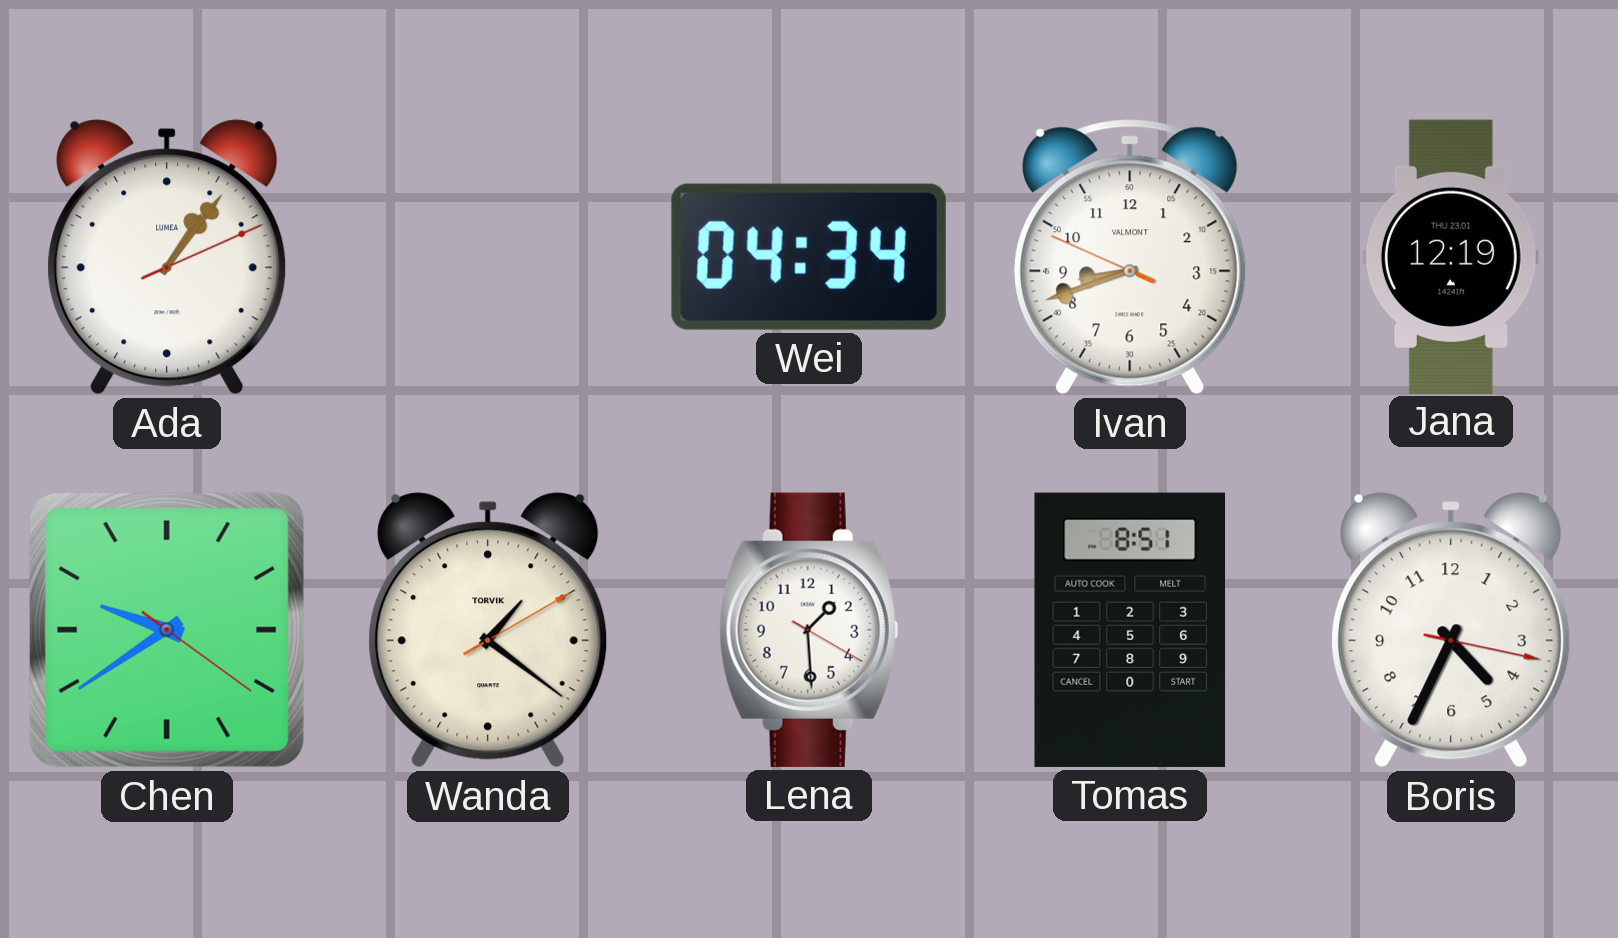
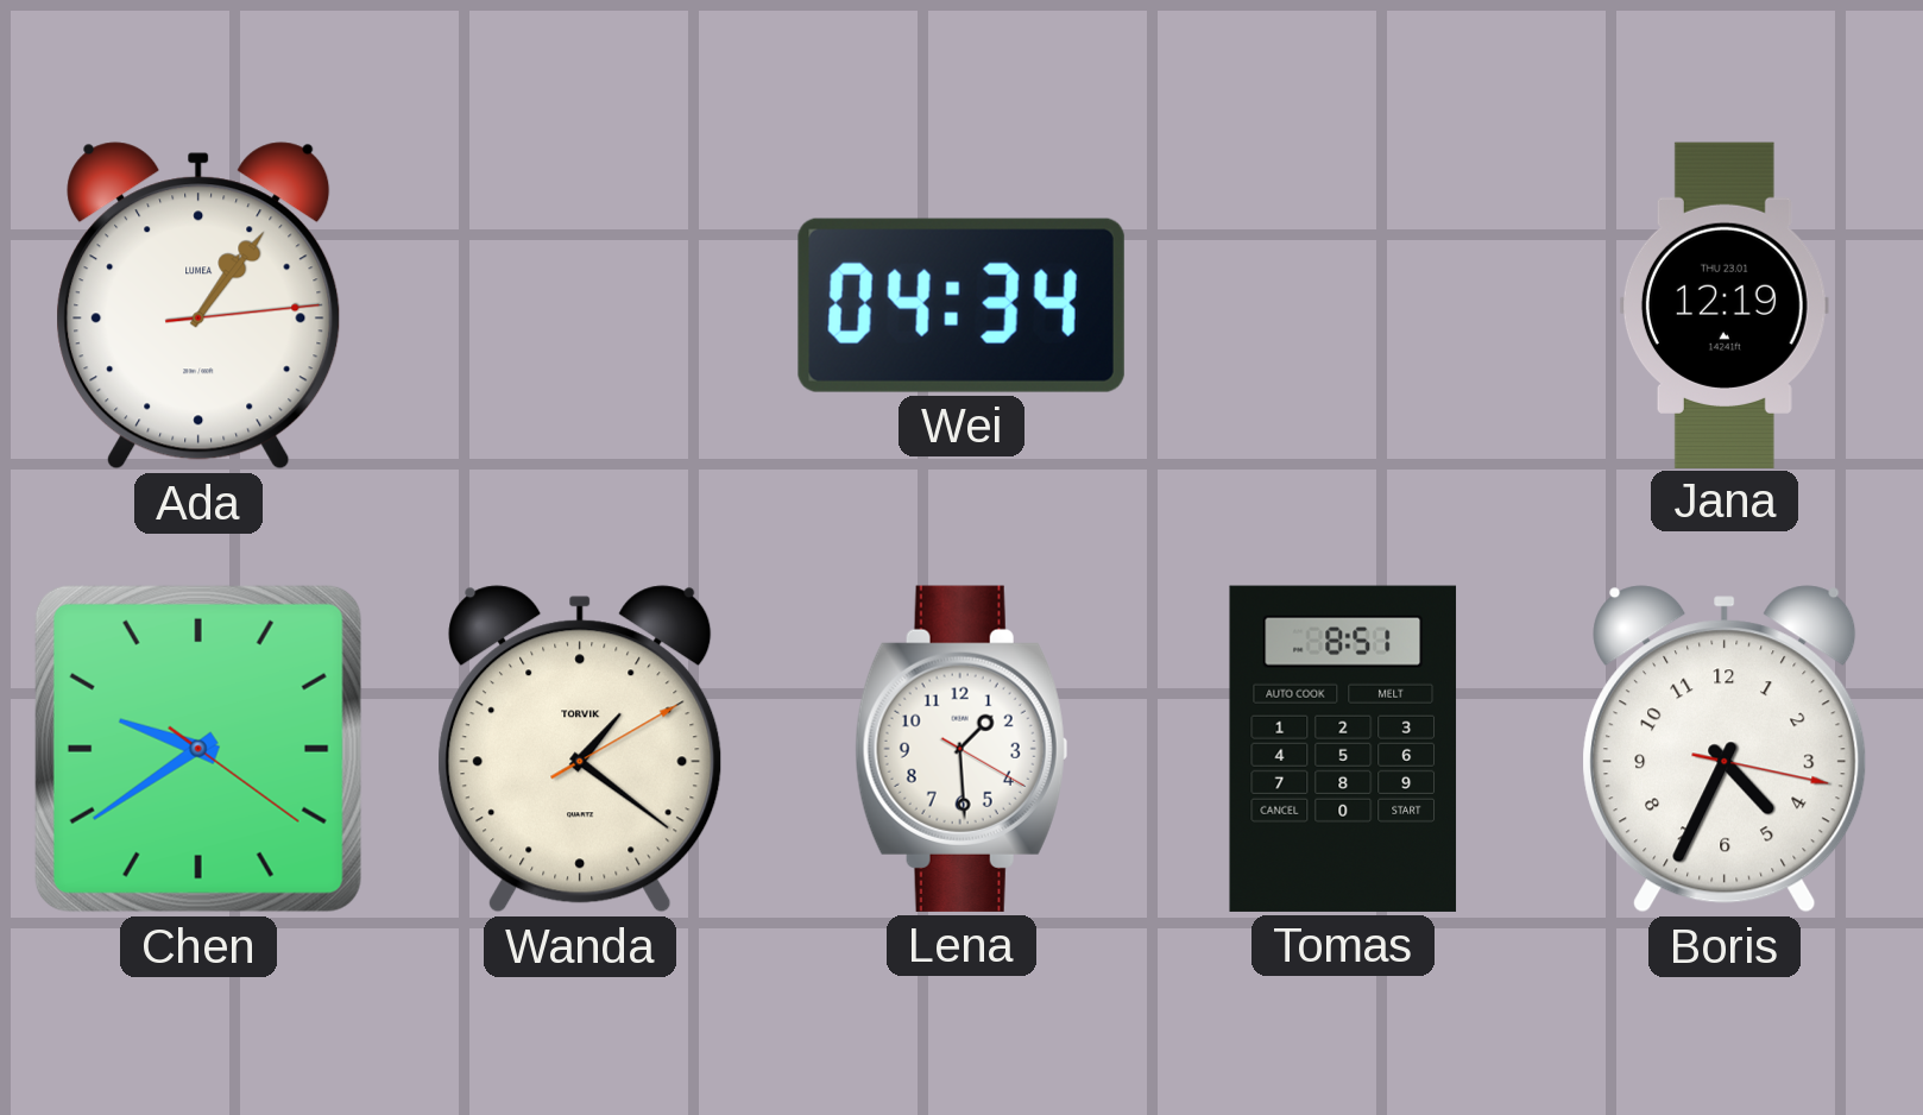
Ada: 1:06:11 -> 1:06:14 (198, 305)
Ivan: 8:41 -> none (1131, 257)
